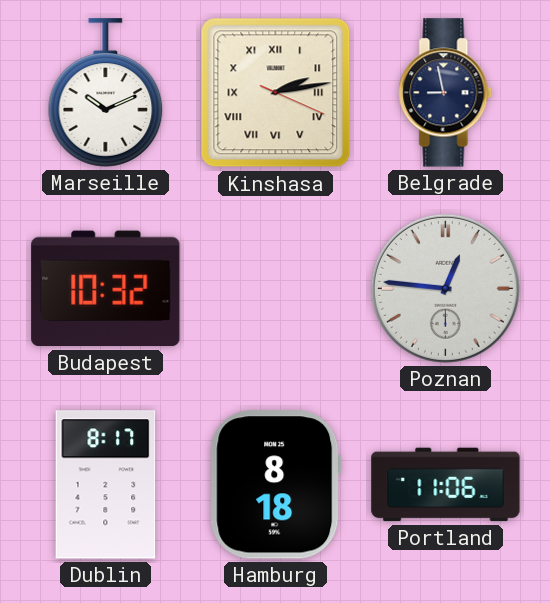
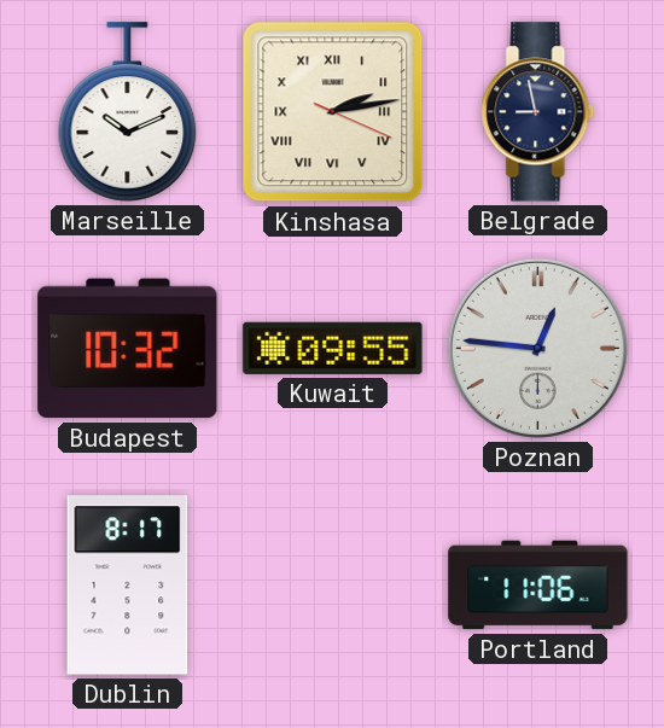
Kuwait: none -> 09:55 (333, 348)
Hamburg: 8:18 -> none (276, 485)
